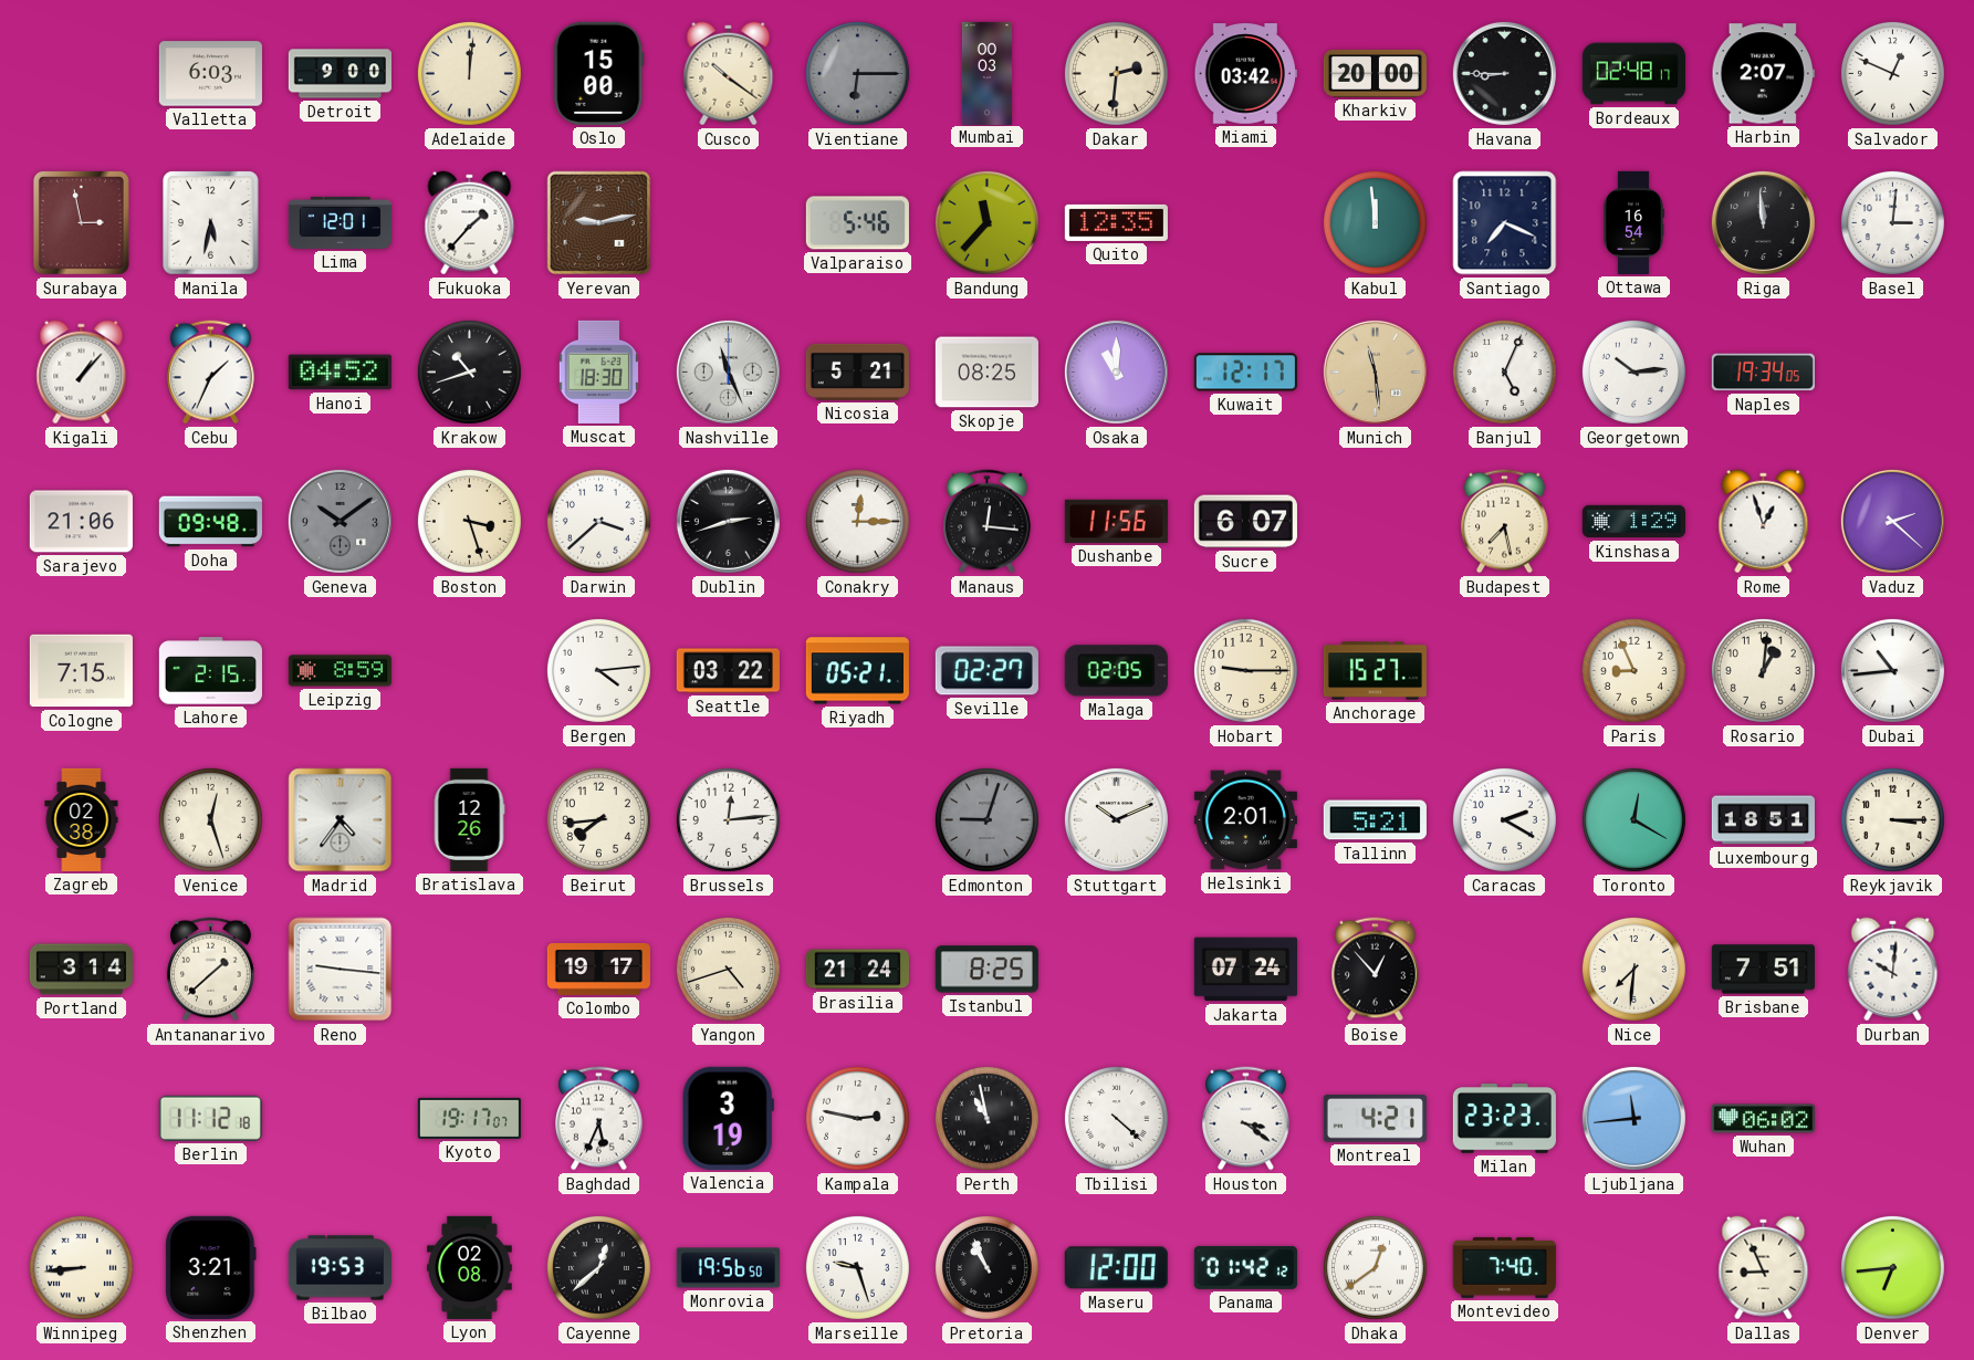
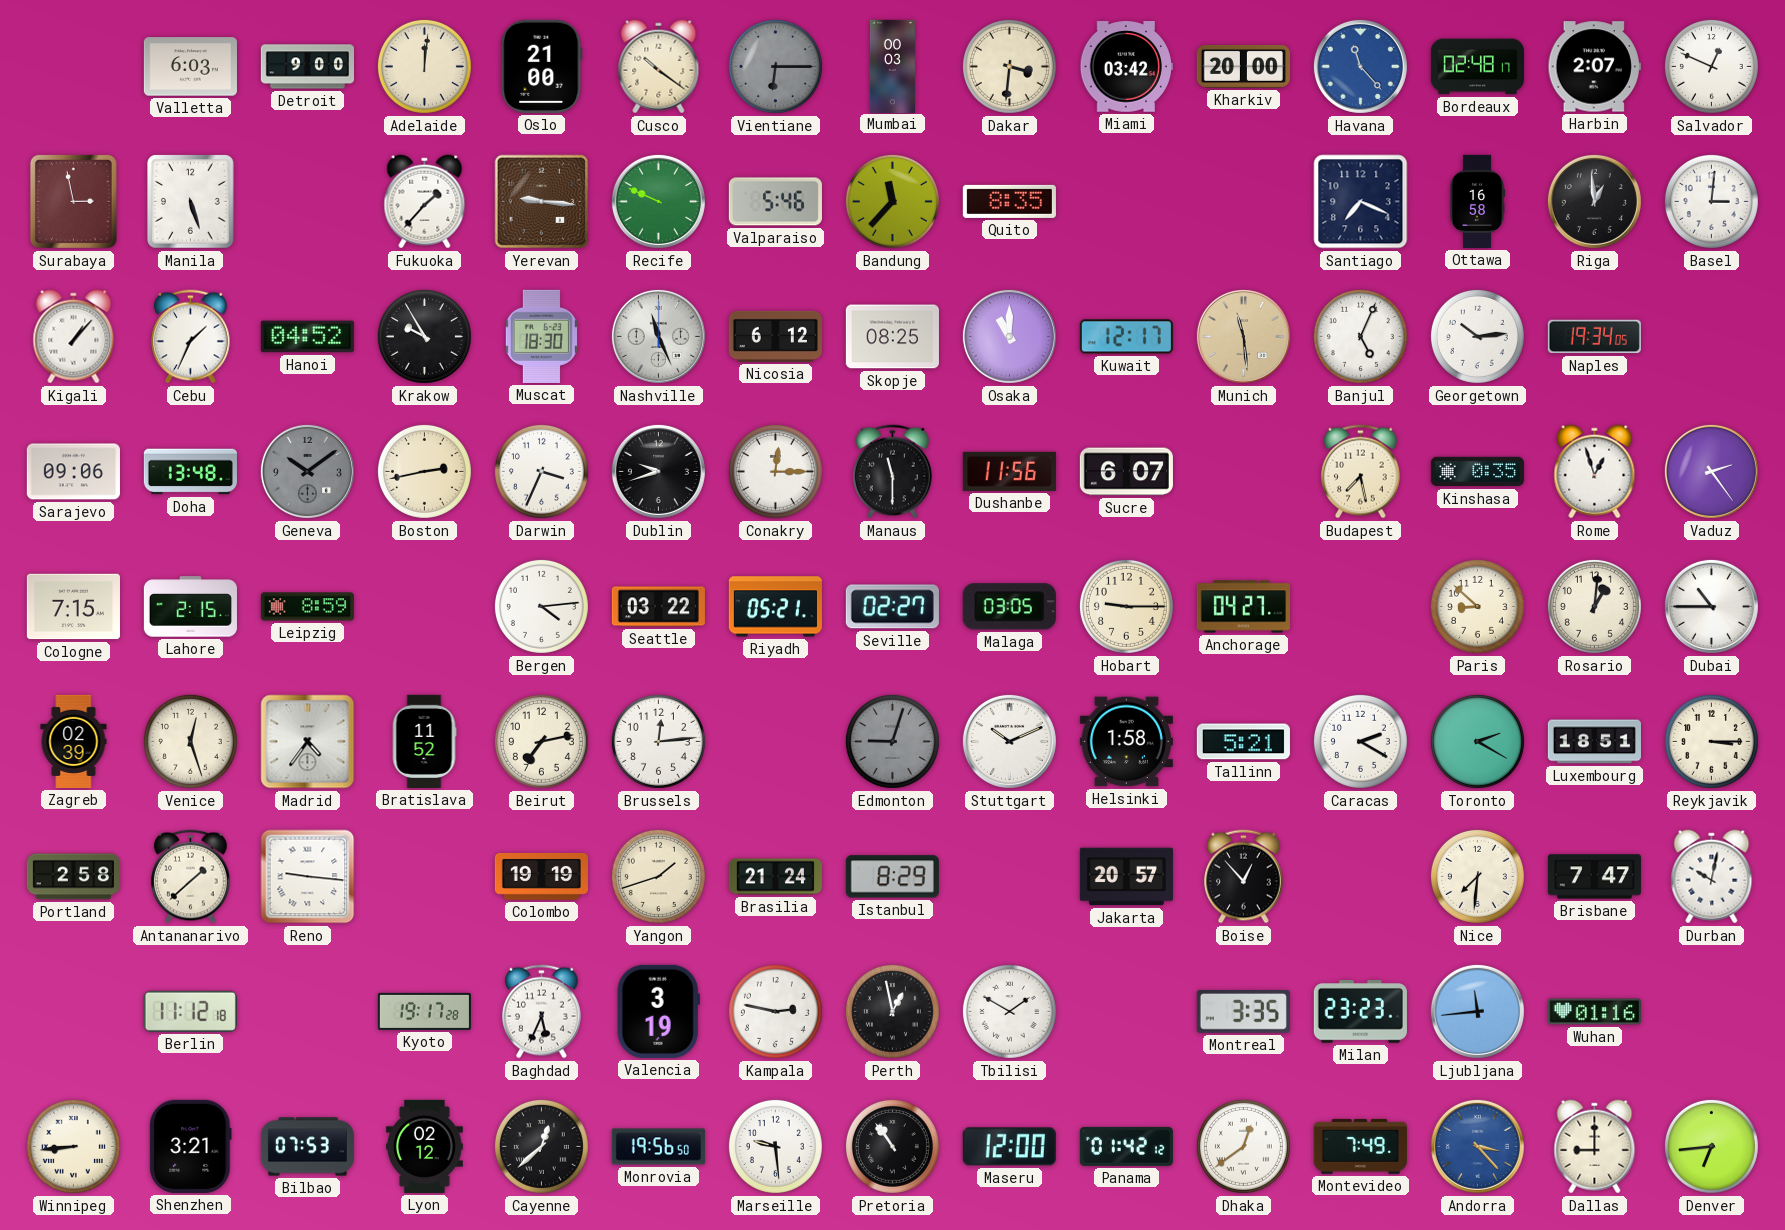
Oslo: 15:00 -> 21:00 (542, 66)
Dakar: 2:31 -> 3:31 (1009, 66)
Havana: 8:45 -> 11:23 (1360, 66)
Havana dial: black -> blue (1360, 66)
Manila: 5:32 -> 5:27 (191, 202)
Lima: 12:01 -> none (340, 222)
Yerevan: 9:13 -> 9:16 (542, 202)
Recife: none -> 9:49 (658, 201)
Quito: 12:35 -> 8:35 (1009, 201)
Kabul: 11:59 -> none (1375, 222)
Ottawa: 16:54 -> 16:58 (1476, 201)
Riga: 11:59 -> 12:59 (1594, 201)
Krakow: 10:42 -> 9:55 (424, 336)
Nicosia: 5:21 -> 6:12 (775, 336)
Sarajevo: 21:06 -> 09:06 (73, 472)
Doha: 09:48 -> 13:48 (190, 472)
Boston: 3:27 -> 2:43 (424, 471)
Darwin: 3:38 -> 3:34 (541, 471)
Dublin: 2:42 -> 9:42 (658, 471)
Manaus: 12:16 -> 11:30 (893, 472)
Kinshasa: 1:29 -> 0:35 (1477, 472)
Vaduz: 2:22 -> 2:24 (1711, 471)
Malaga: 02:05 -> 03:05 (1009, 607)
Anchorage: 15:27 -> 04:27 (1243, 607)
Paris: 8:56 -> 8:52 (1477, 606)
Dubai: 10:44 -> 10:45 (1711, 606)
Zagreb: 02:38 -> 02:39 (74, 741)
Bratislava: 12:26 -> 11:52 (424, 741)
Beirut: 7:44 -> 7:13 (541, 741)
Helsinki: 2:01 -> 1:58 (1126, 742)
Toronto: 12:20 -> 2:20 (1477, 741)
Portland: 3:14 -> 2:58 (73, 877)
Colombo: 19:17 -> 19:19 (541, 876)
Yangon: 4:42 -> 1:42 (658, 876)
Istanbul: 8:25 -> 8:29 (892, 877)
Jakarta: 07:24 -> 20:57 (1126, 877)
Brisbane: 7:51 -> 7:47 (1594, 877)
Durban: 10:01 -> 10:02 (1712, 877)
Kyoto: 19:17:07 -> 19:17:28 (424, 1011)
Perth: 10:58 -> 12:58 (892, 1011)
Tbilisi: 4:22 -> 1:50 (1009, 1011)
Houston: 3:21 -> none (1246, 1119)
Montreal: 4:21 -> 3:35 (1243, 1012)
Wuhan: 06:02 -> 01:16 (1594, 1012)
Bilbao: 19:53 -> 07:53 (307, 1147)
Lyon: 02:08 -> 02:12 (425, 1146)
Marseille: 9:27 -> 9:29 (775, 1146)
Pretoria: 10:56 -> 10:54 (892, 1146)
Montevideo: 7:40 -> 7:49 (1360, 1146)
Andorra: none -> 3:23 (1477, 1146)
Dallas: 8:56 -> 9:00 (1595, 1147)
